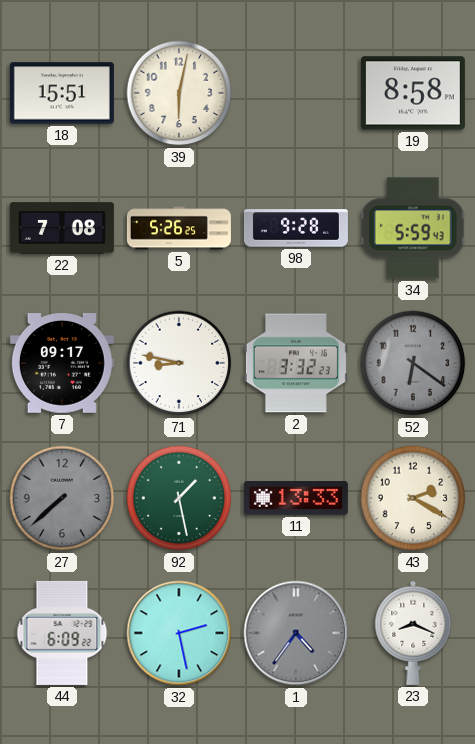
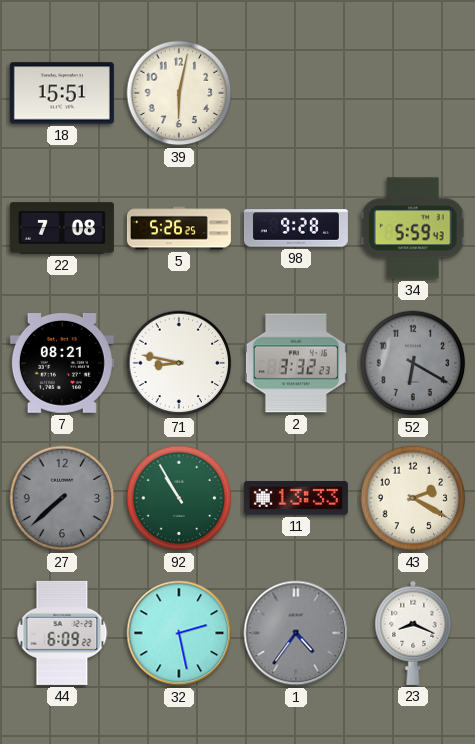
19: 8:58 -> none (413, 93)
7: 09:17 -> 08:21 (62, 364)
52: 6:21 -> 6:20 (413, 363)
92: 1:28 -> 10:55 (179, 498)
